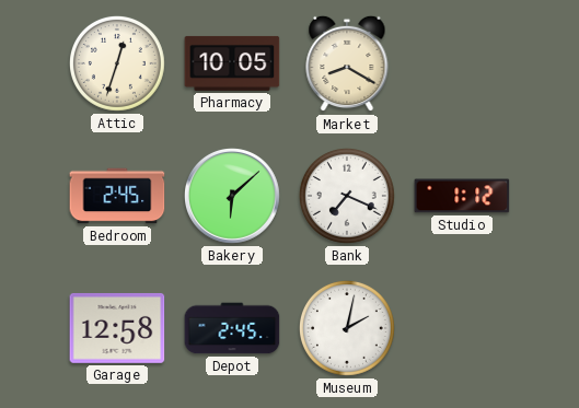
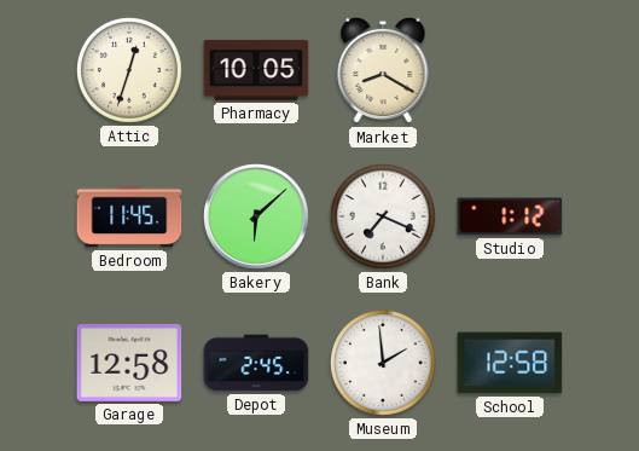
Bedroom: 2:45 -> 11:45 (129, 216)
Museum: 2:02 -> 1:59 (383, 363)
School: none -> 12:58 (510, 363)
